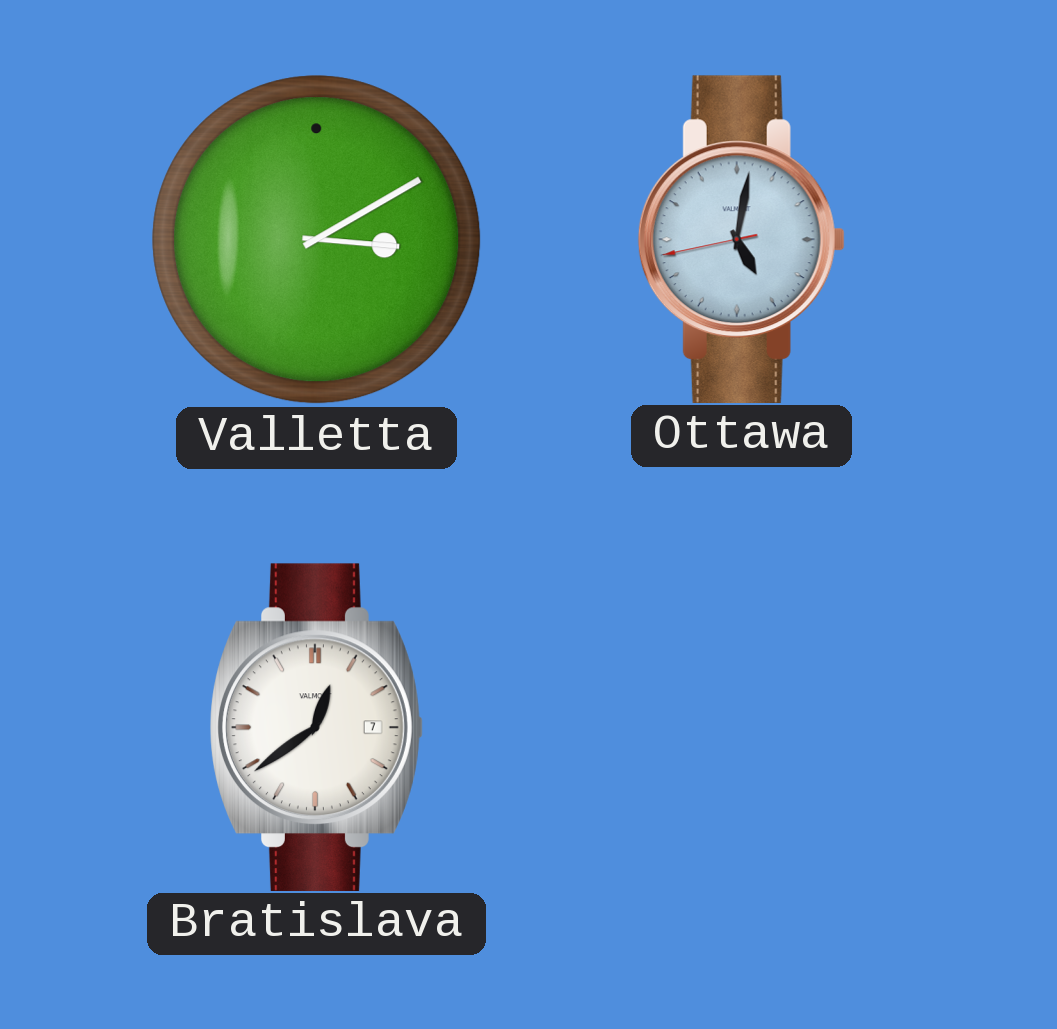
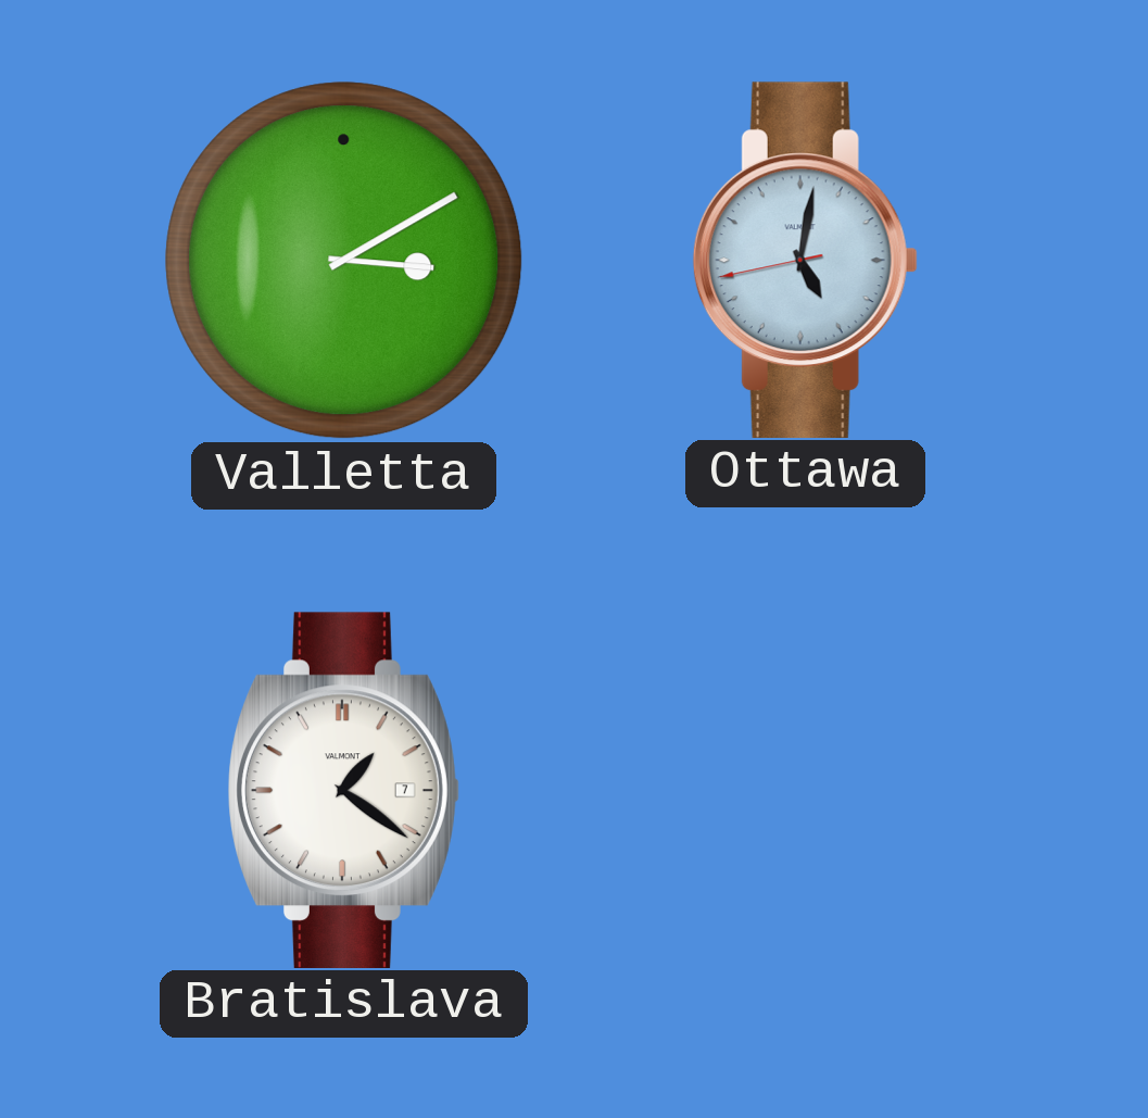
Bratislava: 12:39 -> 1:21 (343, 790)
